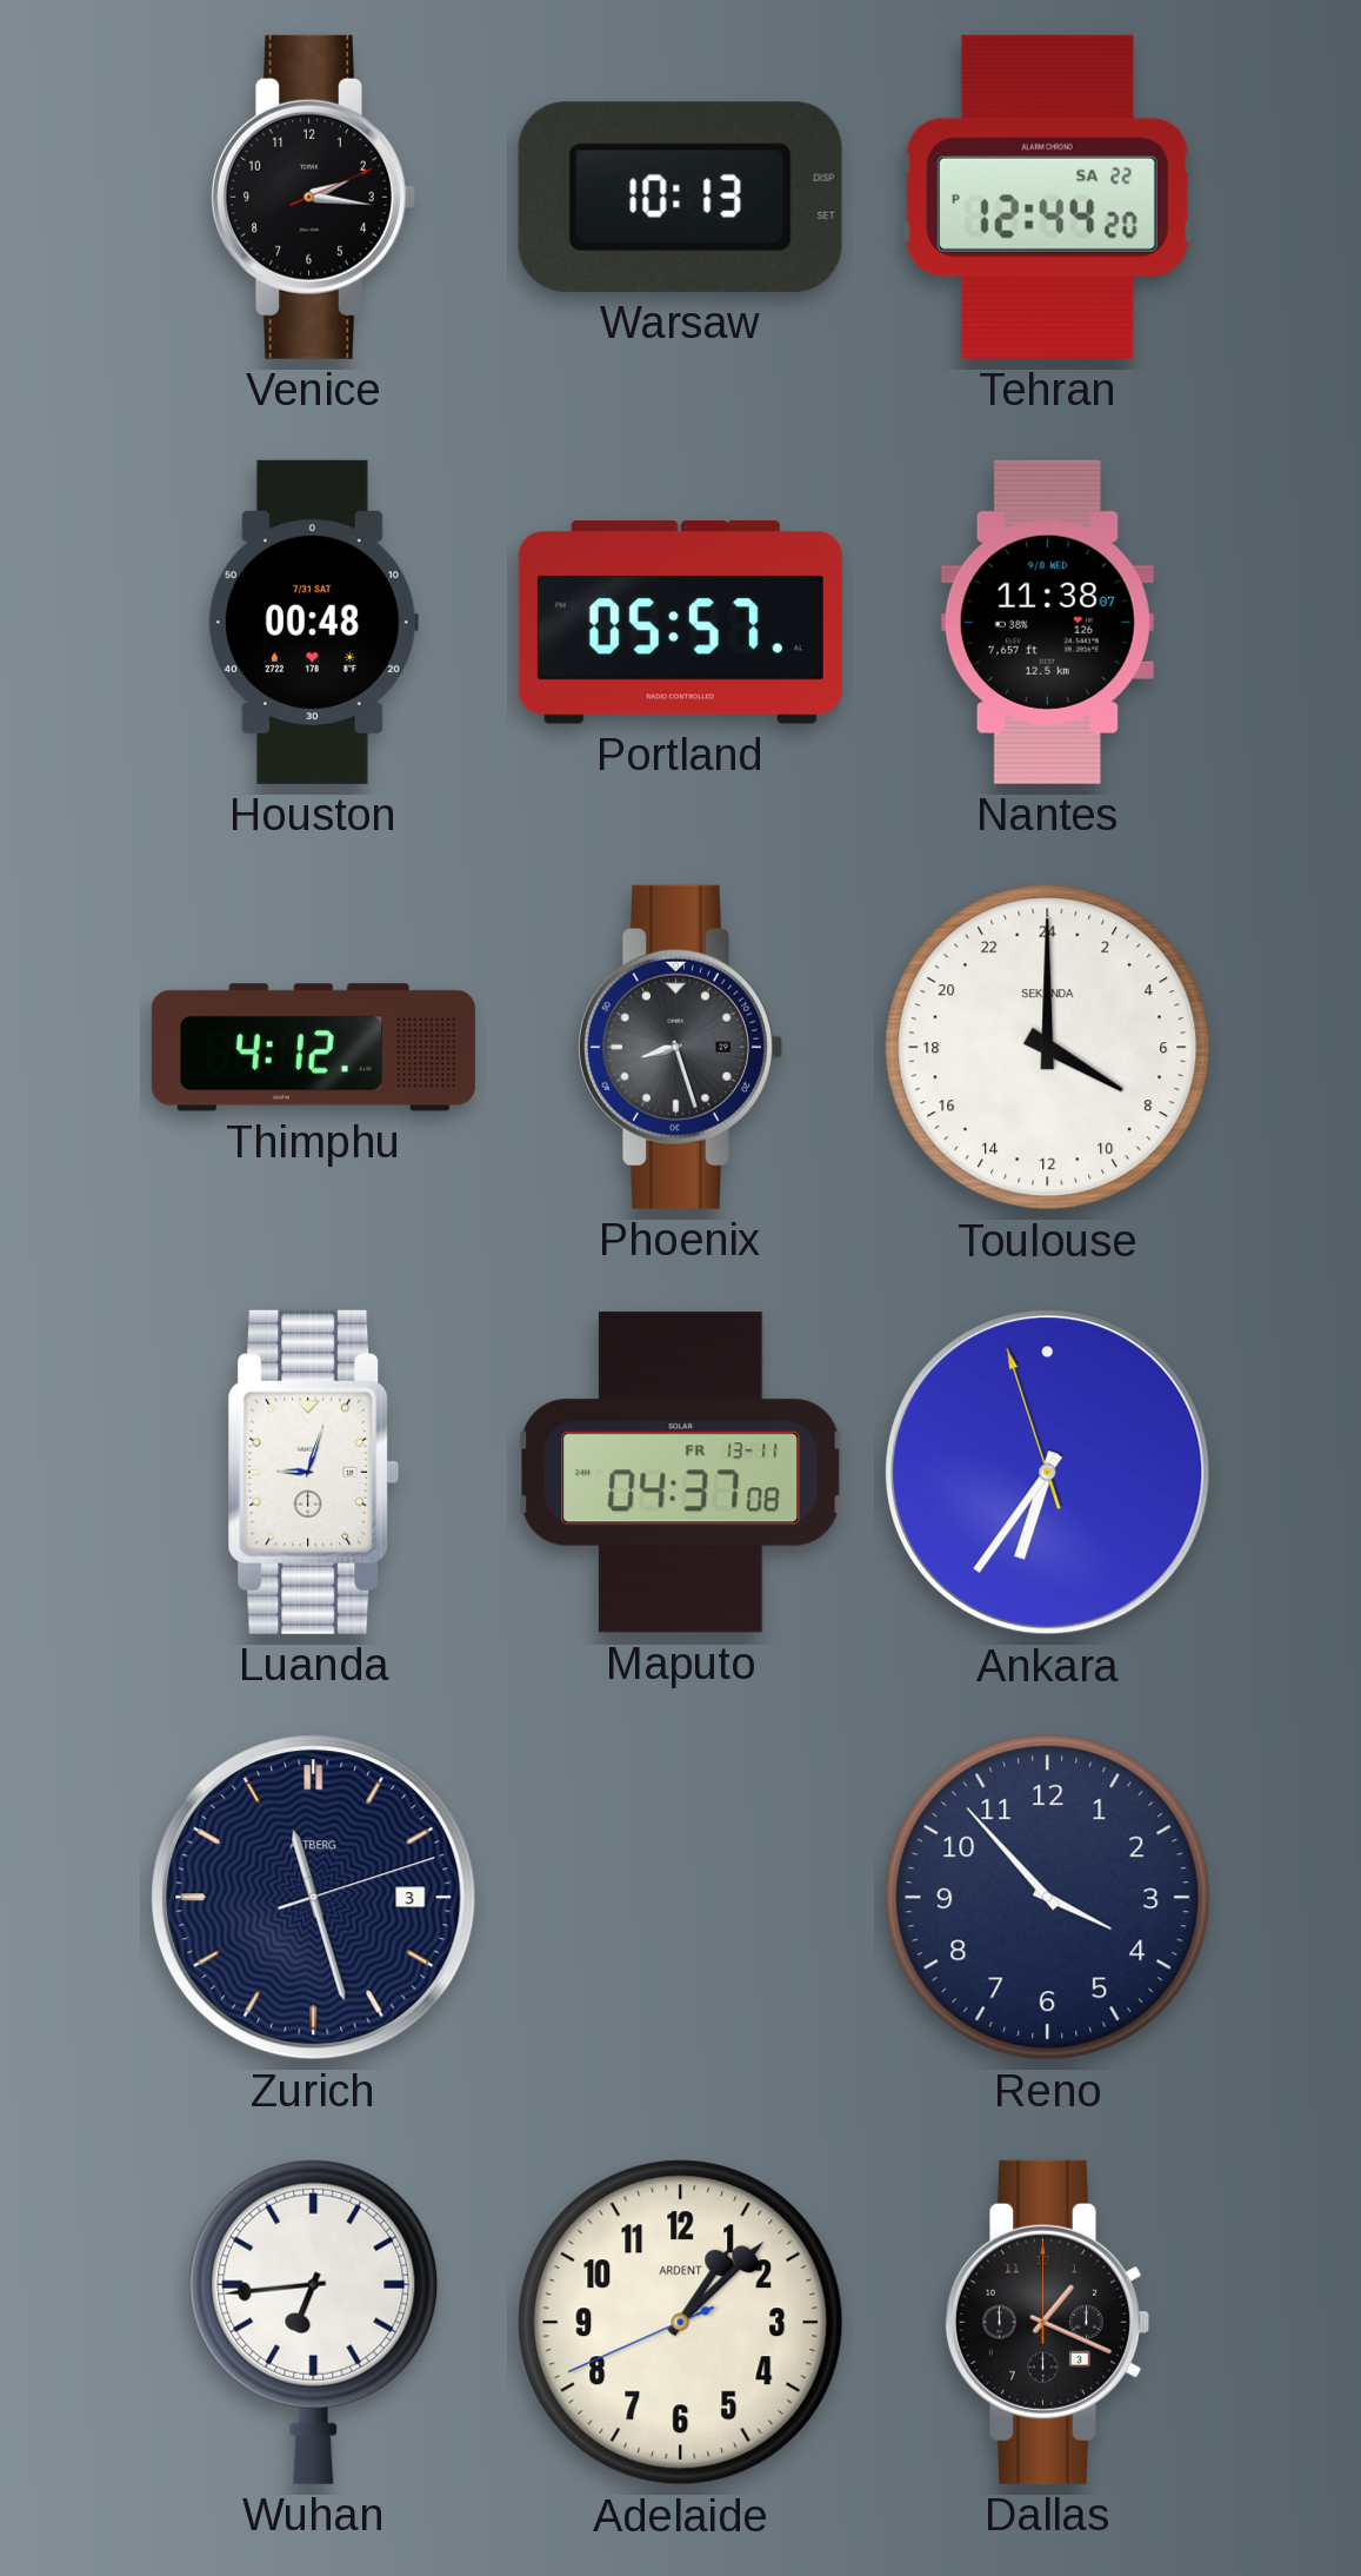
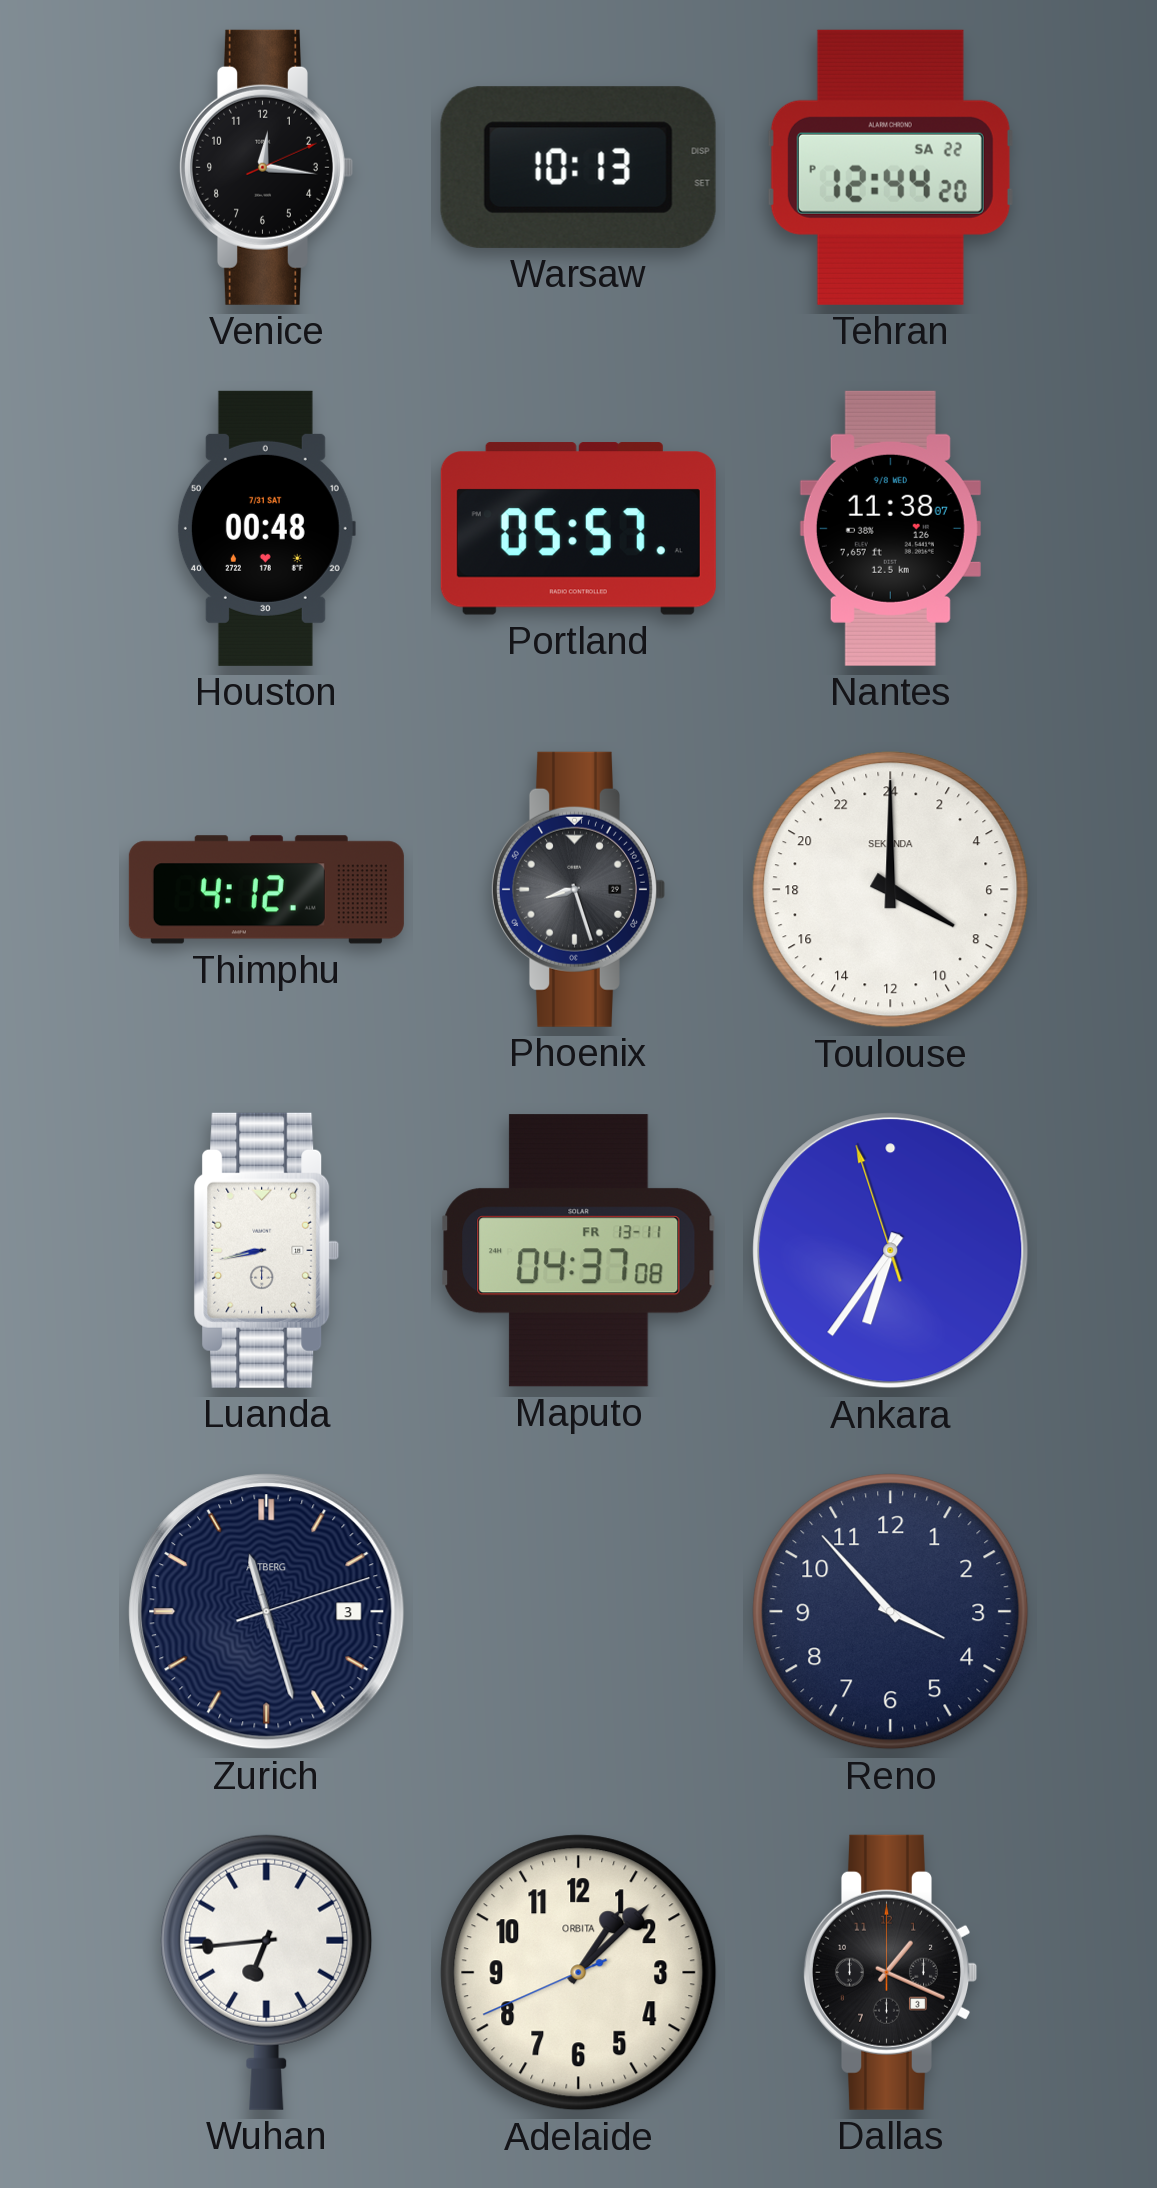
Venice: 2:16 -> 12:16 (266, 167)
Luanda: 9:03 -> 8:43 (267, 1250)
Adelaide brand: ARDENT -> ORBITA (579, 1973)
